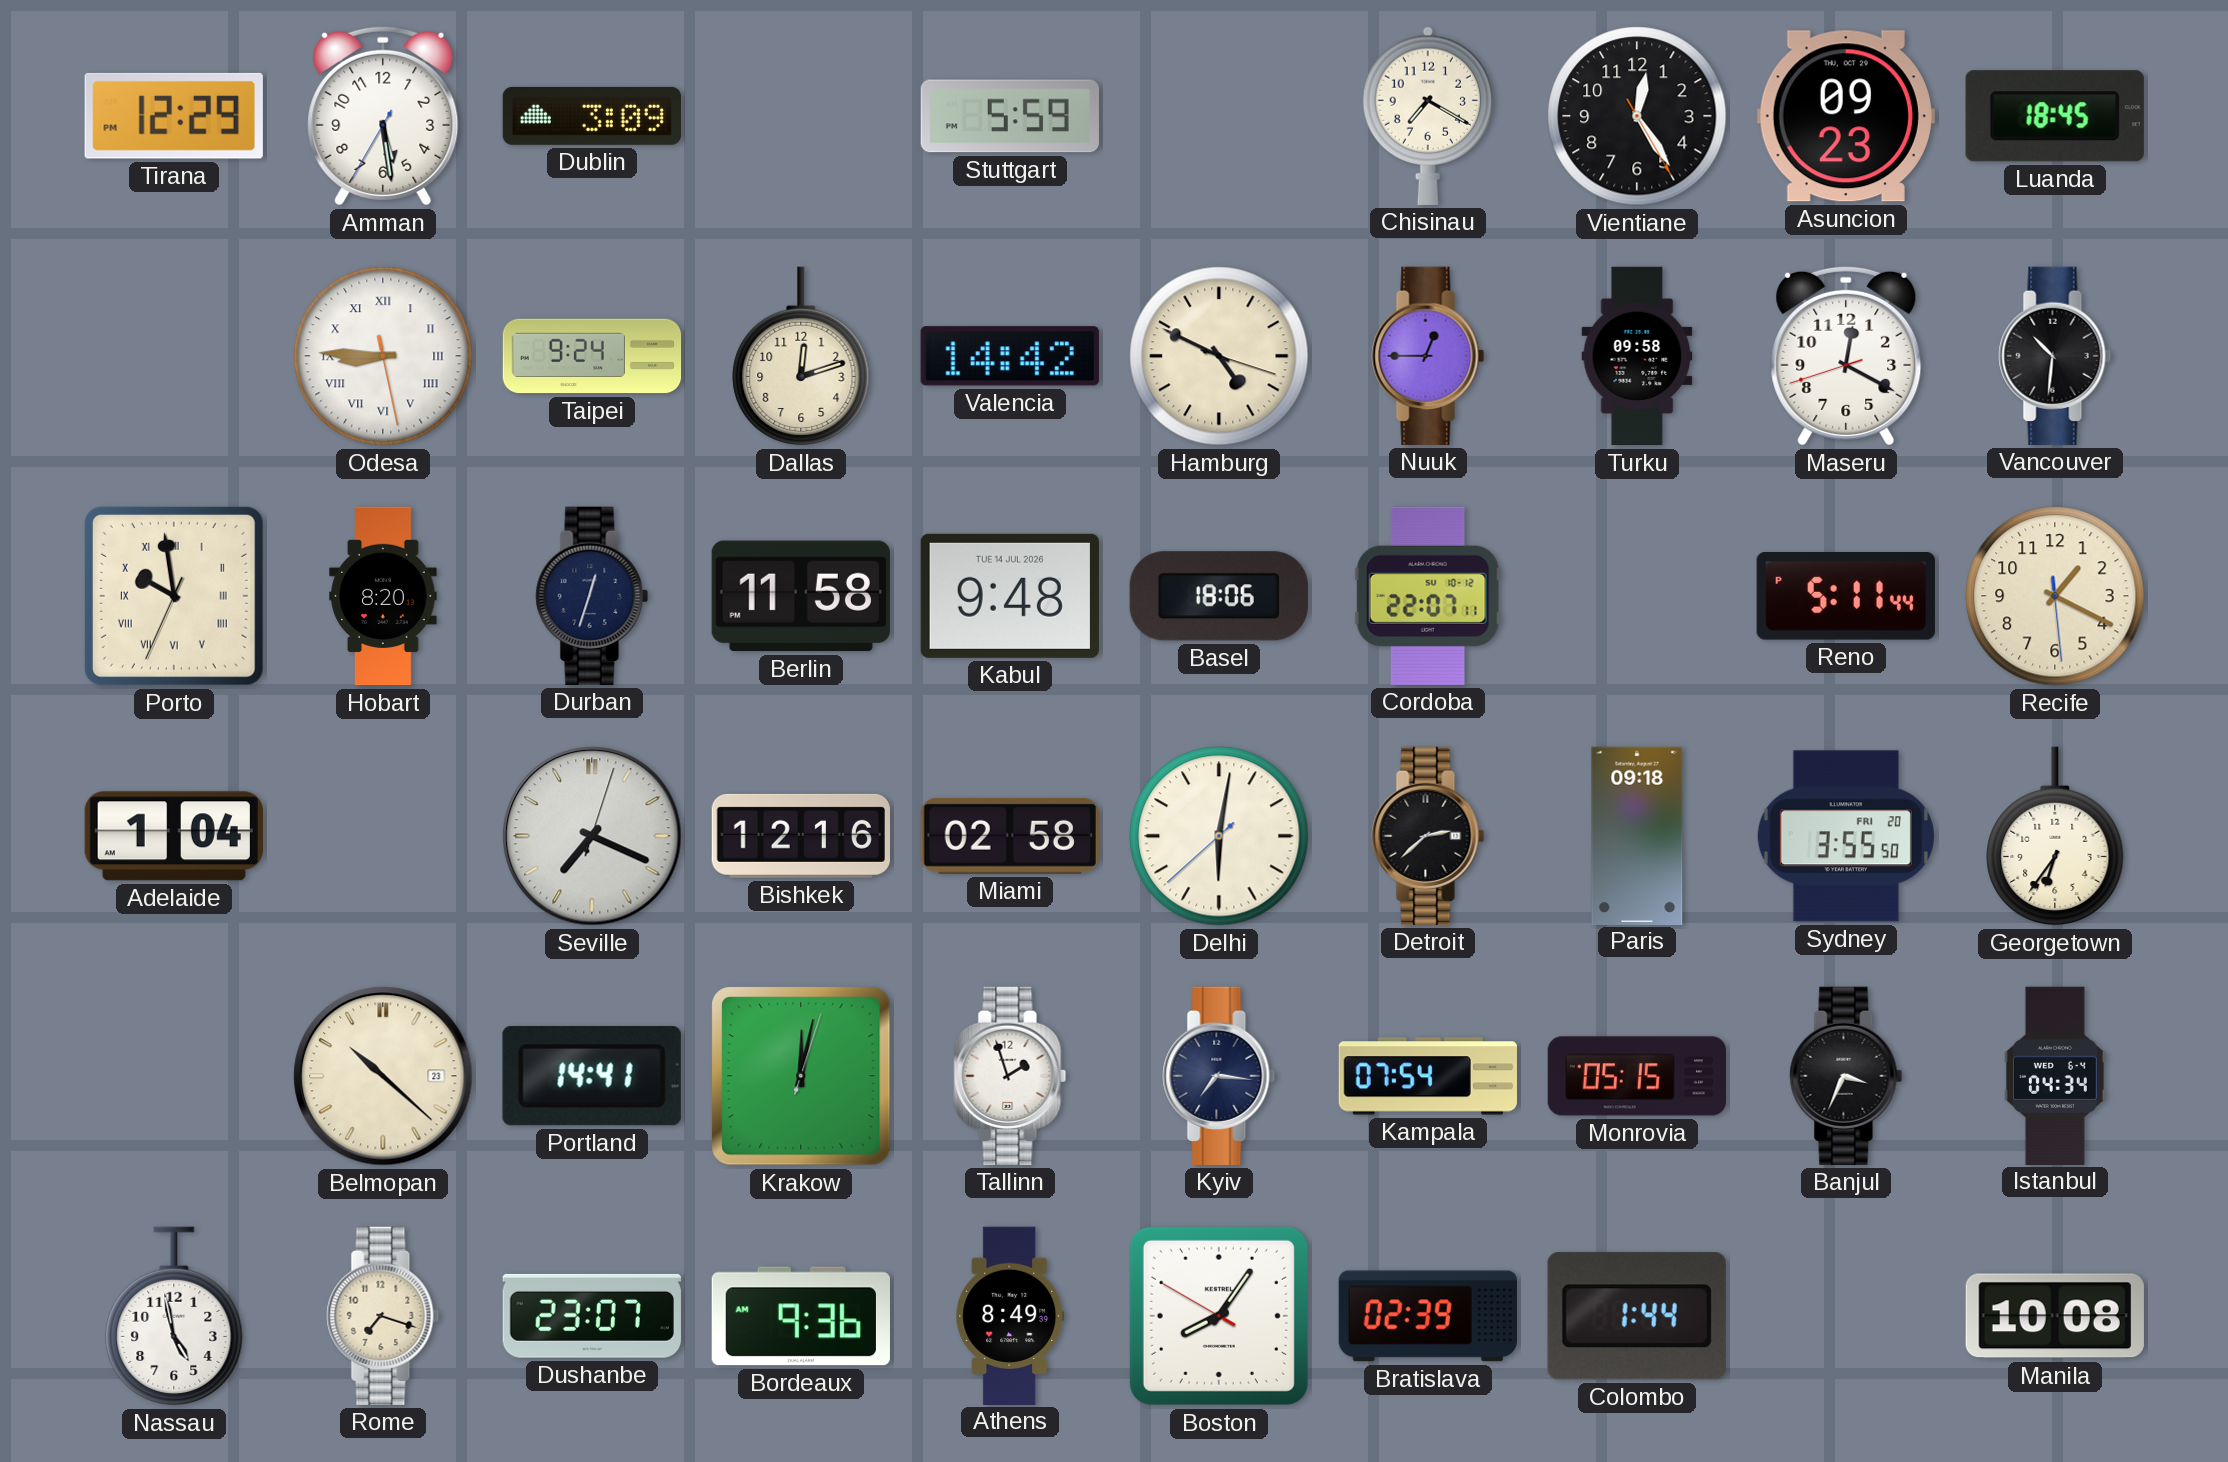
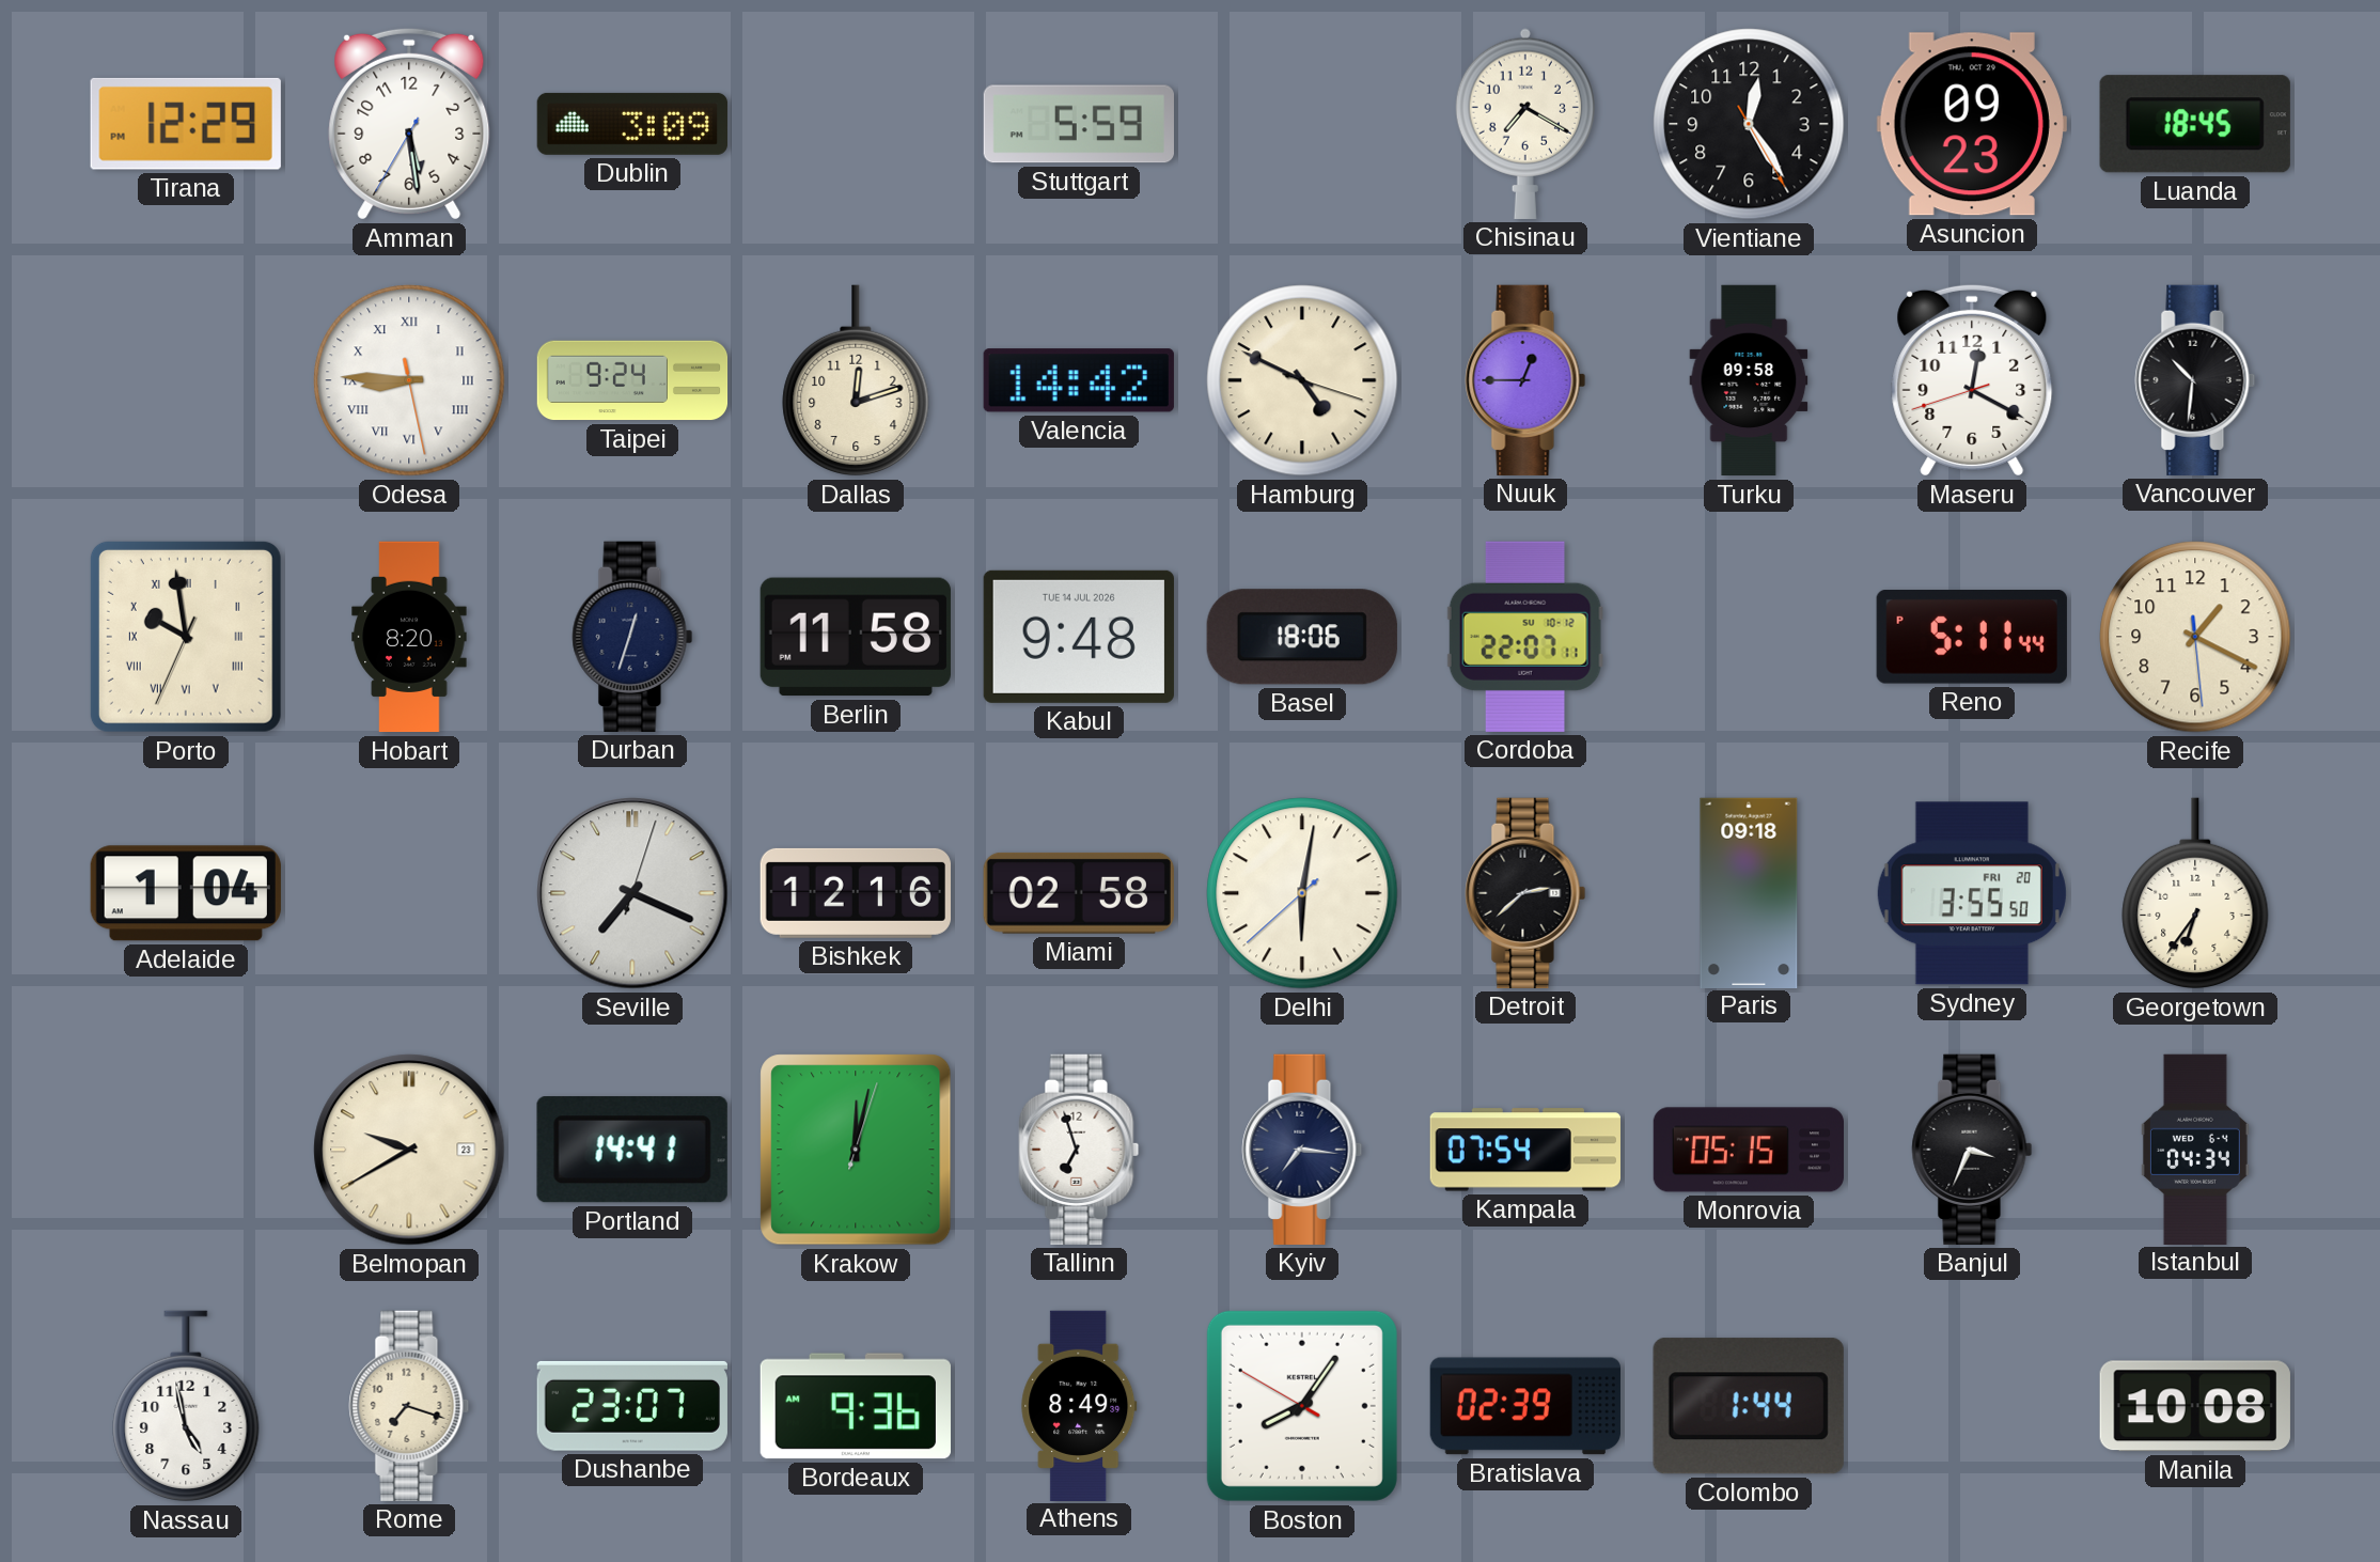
Belmopan: 10:22 -> 9:40 (409, 1150)
Tallinn: 1:57 -> 6:57 (1079, 1150)
